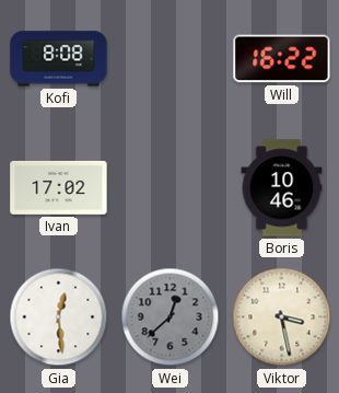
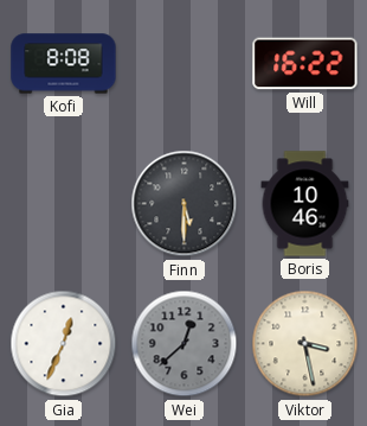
Ivan: 17:02 -> none (59, 187)
Finn: none -> 5:30 (185, 204)
Gia: 12:29 -> 12:34 (64, 344)
